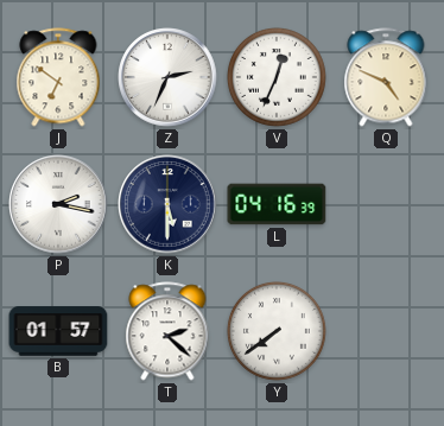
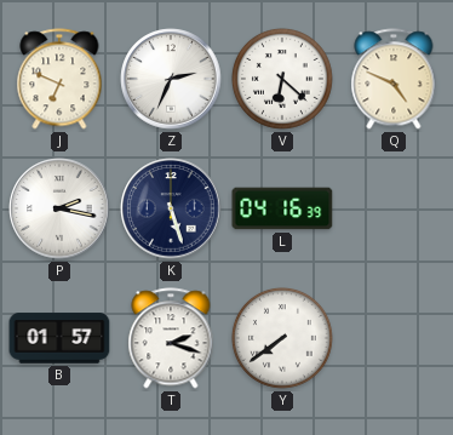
J: 6:51 -> 6:49 (59, 79)
V: 12:34 -> 6:22 (282, 79)
K: 5:30 -> 5:27 (171, 208)
T: 2:22 -> 2:18 (171, 338)
